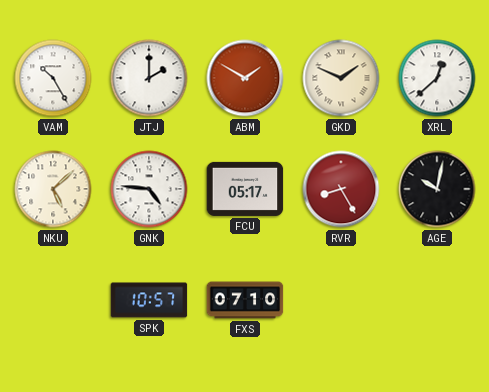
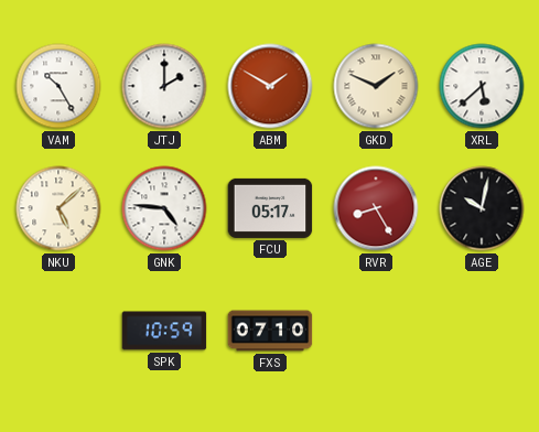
XRL: 12:38 -> 5:38 (482, 86)
SPK: 10:57 -> 10:59 (164, 331)
